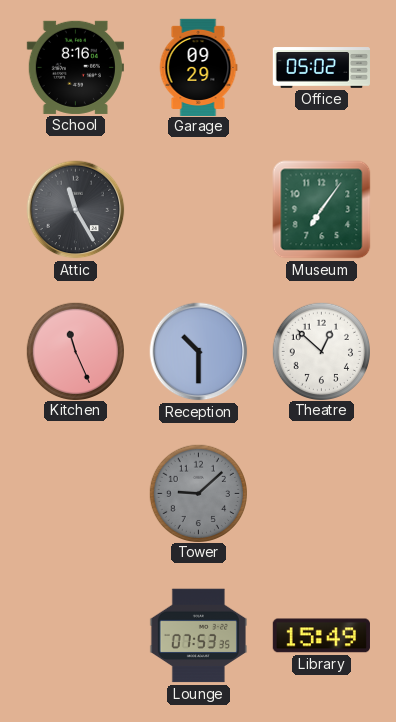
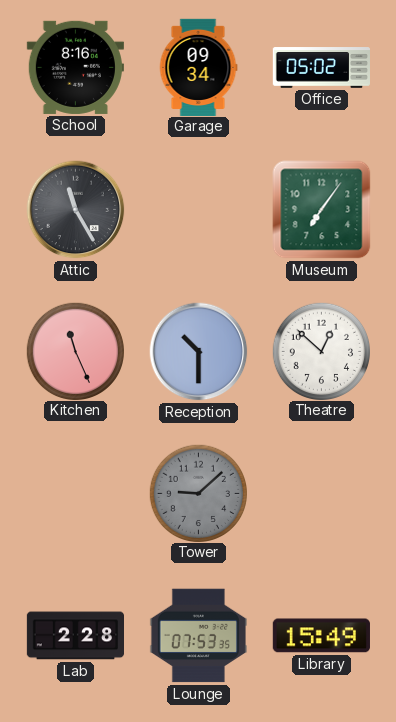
Garage: 09:29 -> 09:34 (198, 67)
Lab: none -> 2:28 (75, 636)
